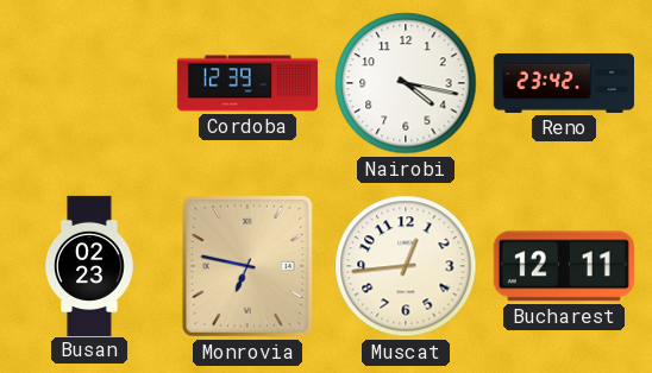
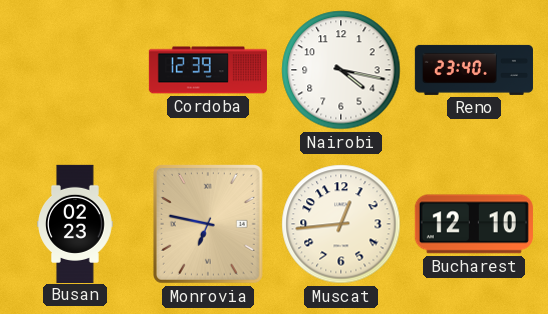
Reno: 23:42 -> 23:40 (474, 70)
Bucharest: 12:11 -> 12:10 (474, 224)
